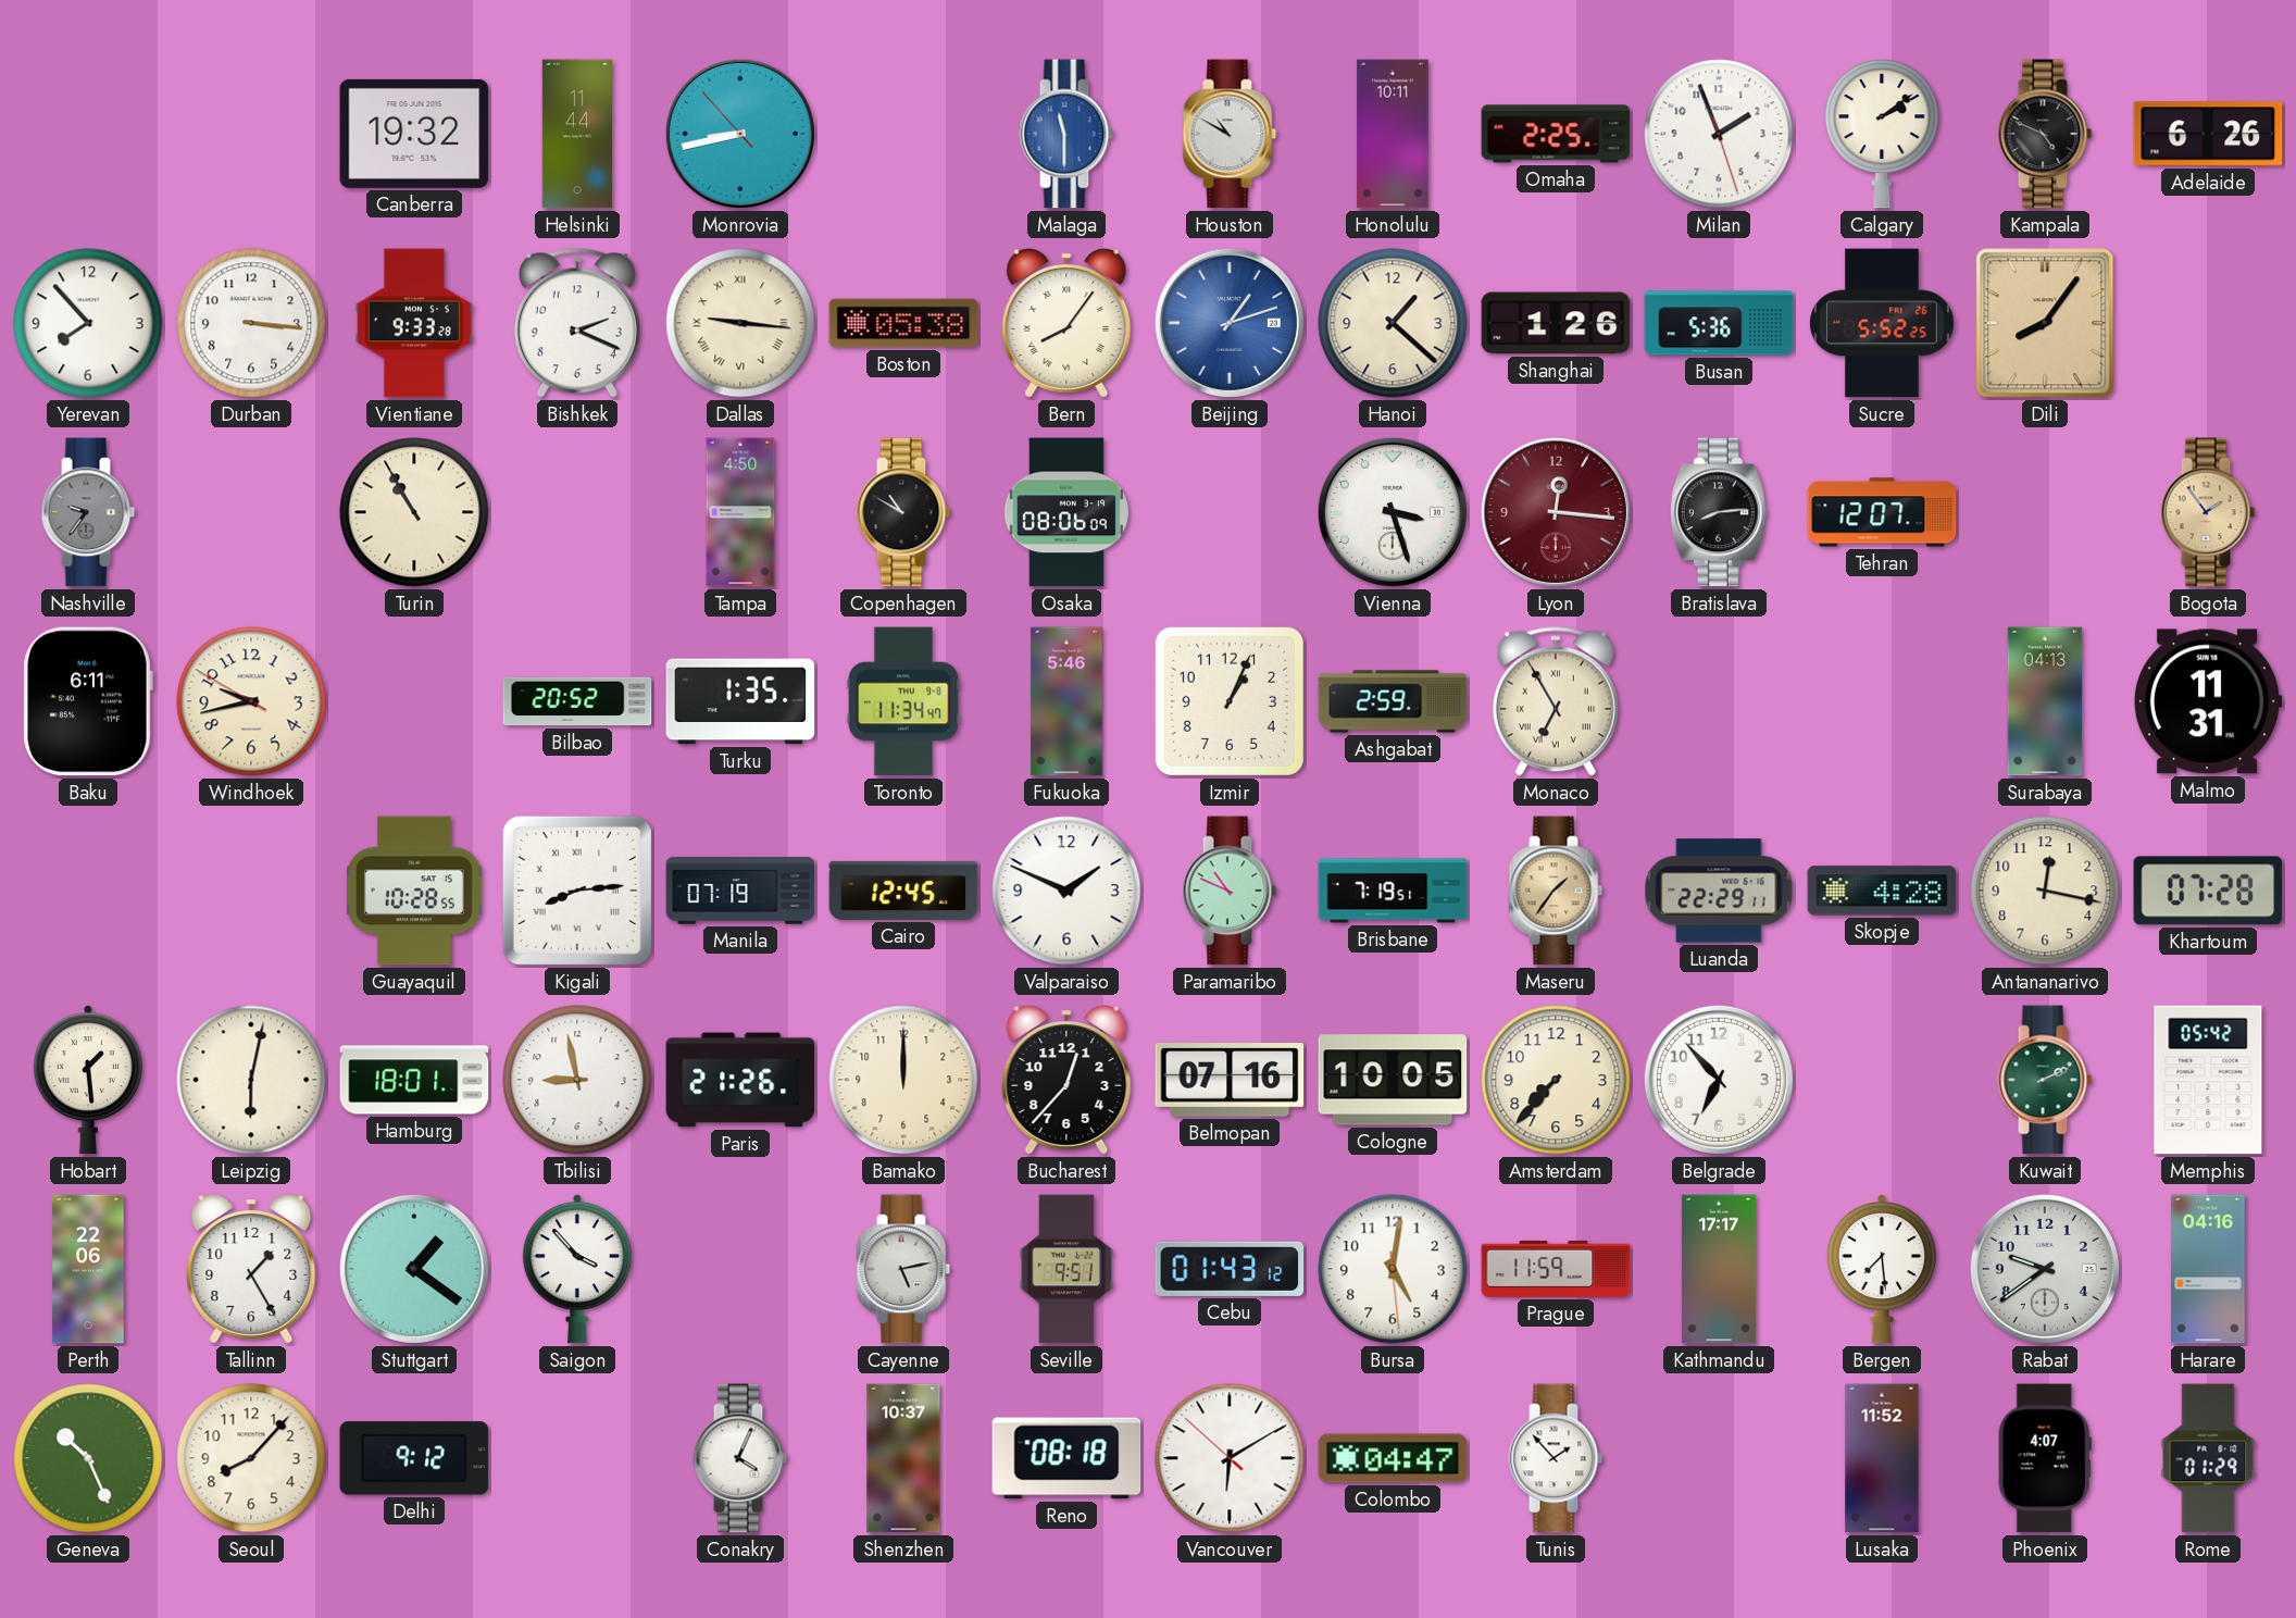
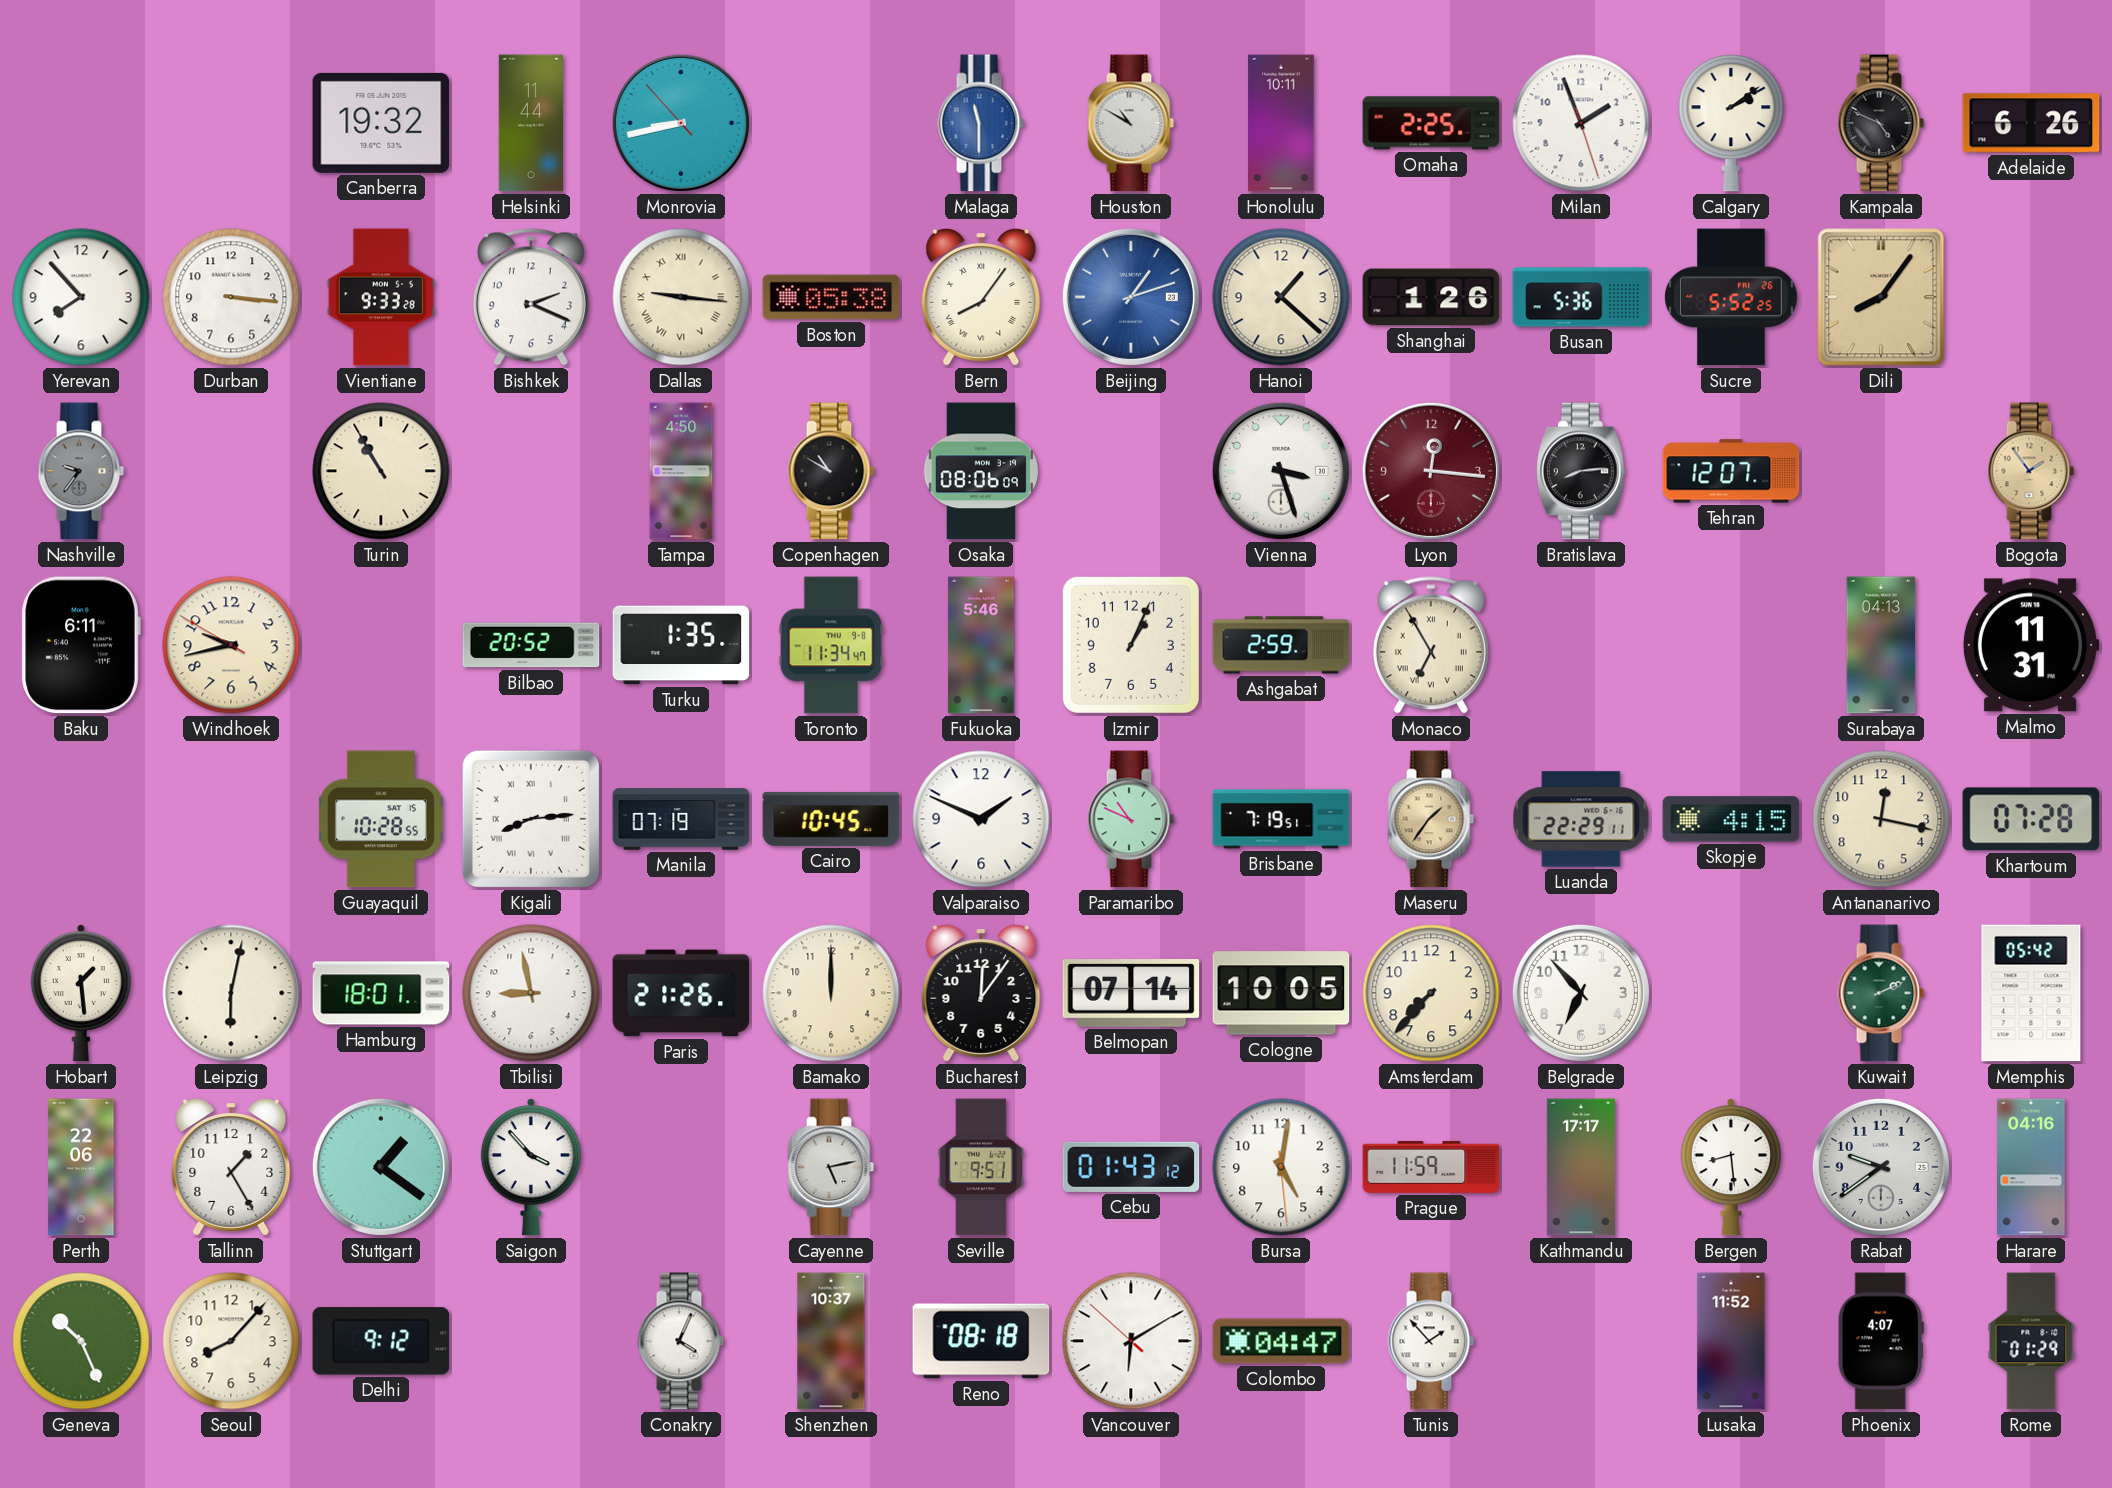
Cairo: 12:45 -> 10:45 (831, 819)
Skopje: 4:28 -> 4:15 (1731, 819)
Bucharest: 12:37 -> 12:06 (981, 994)
Belmopan: 07:16 -> 07:14 (1131, 994)
Bergen: 7:29 -> 8:29 (1731, 1167)
